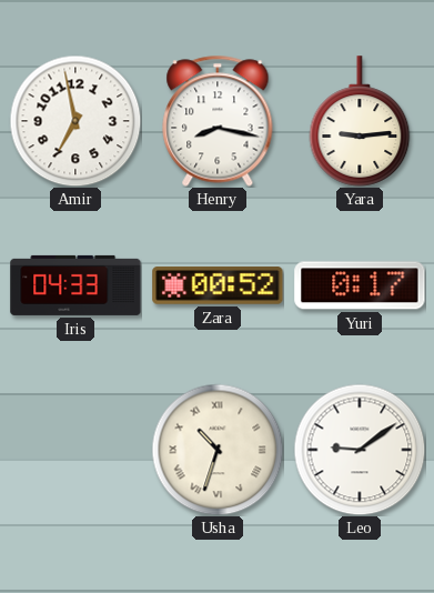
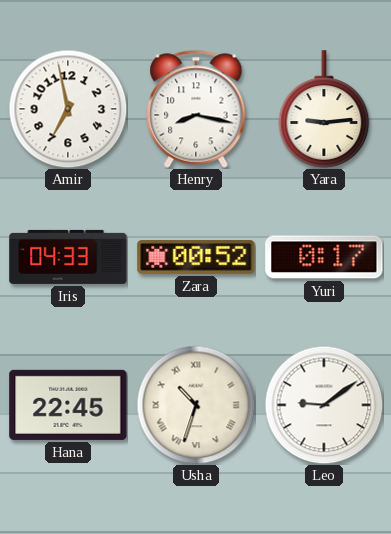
Hana: none -> 22:45 (68, 405)
